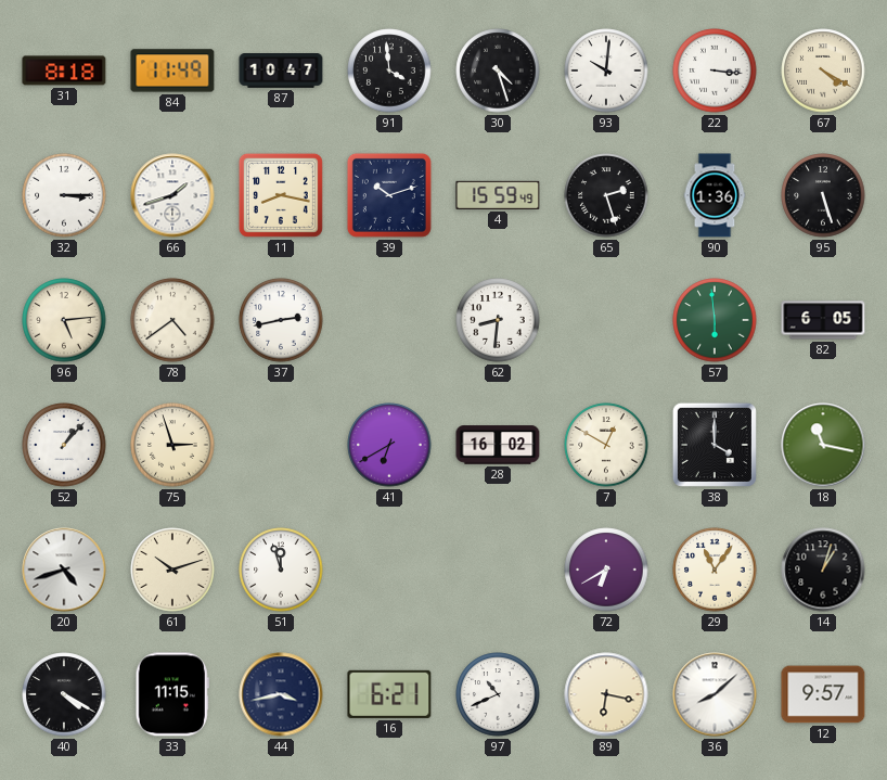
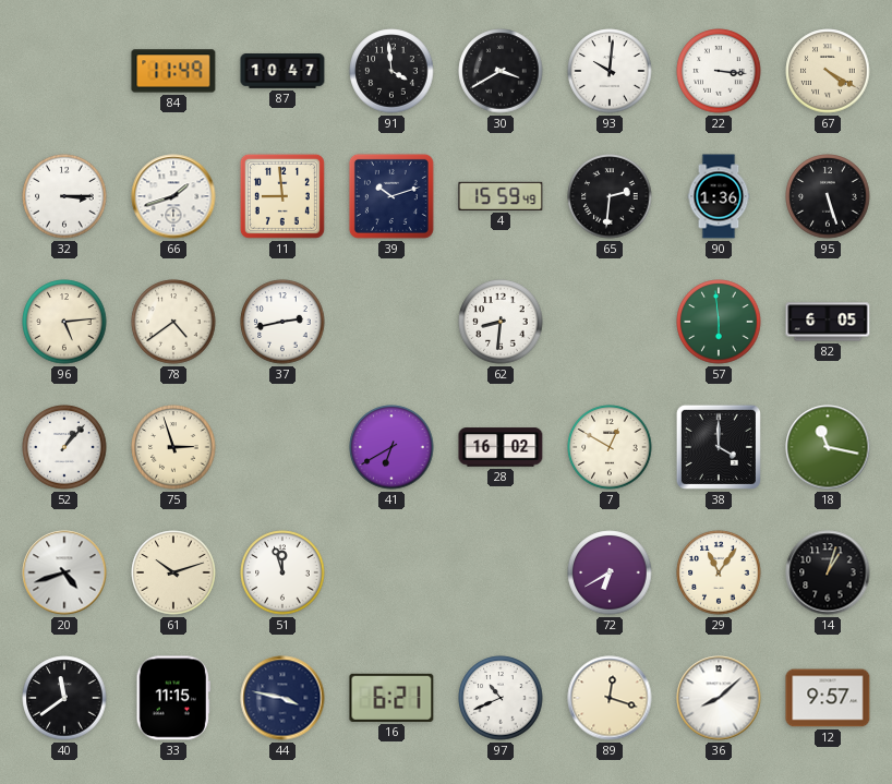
31: 8:18 -> none (64, 71)
30: 4:27 -> 3:40 (501, 71)
11: 8:17 -> 8:59 (282, 196)
65: 2:27 -> 2:31 (610, 196)
40: 4:20 -> 11:39 (64, 698)
44: 3:43 -> 3:47 (282, 698)
89: 6:17 -> 12:18 (610, 698)
